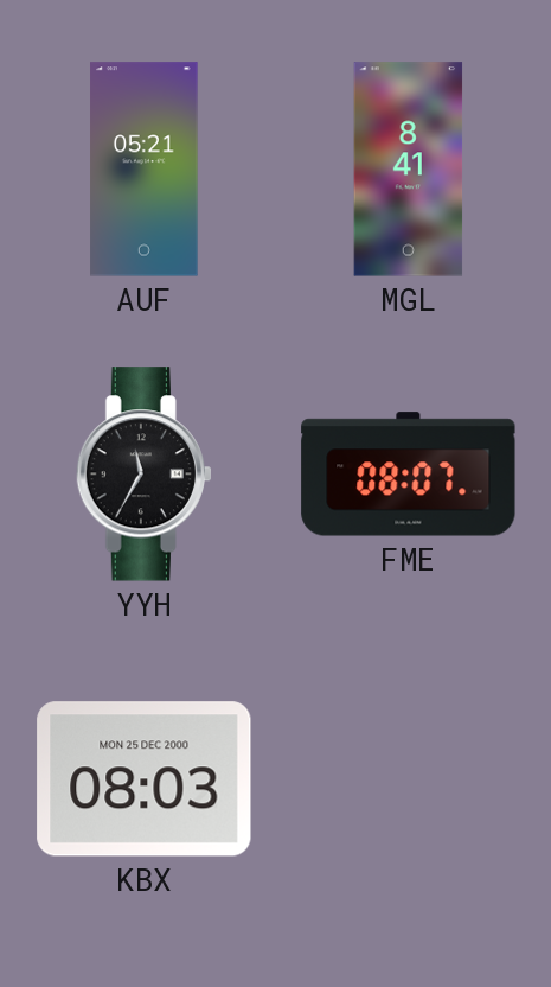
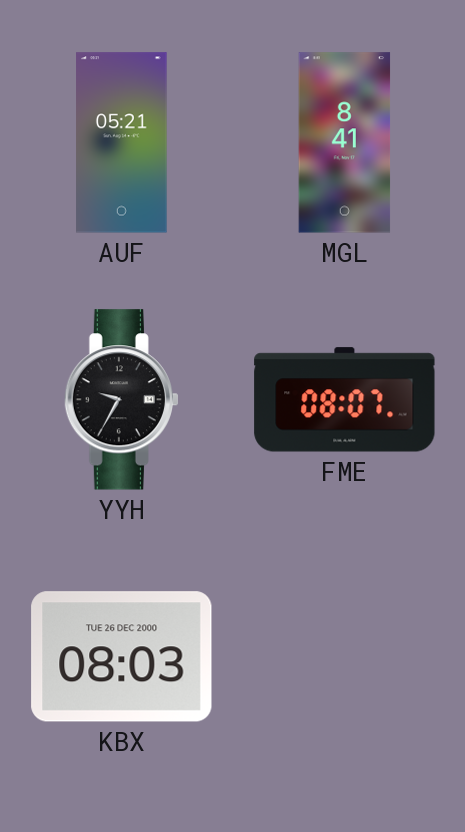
YYH: 11:35 -> 9:35 (121, 400)
KBX date: MON 25 DEC 2000 -> TUE 26 DEC 2000 (122, 657)
